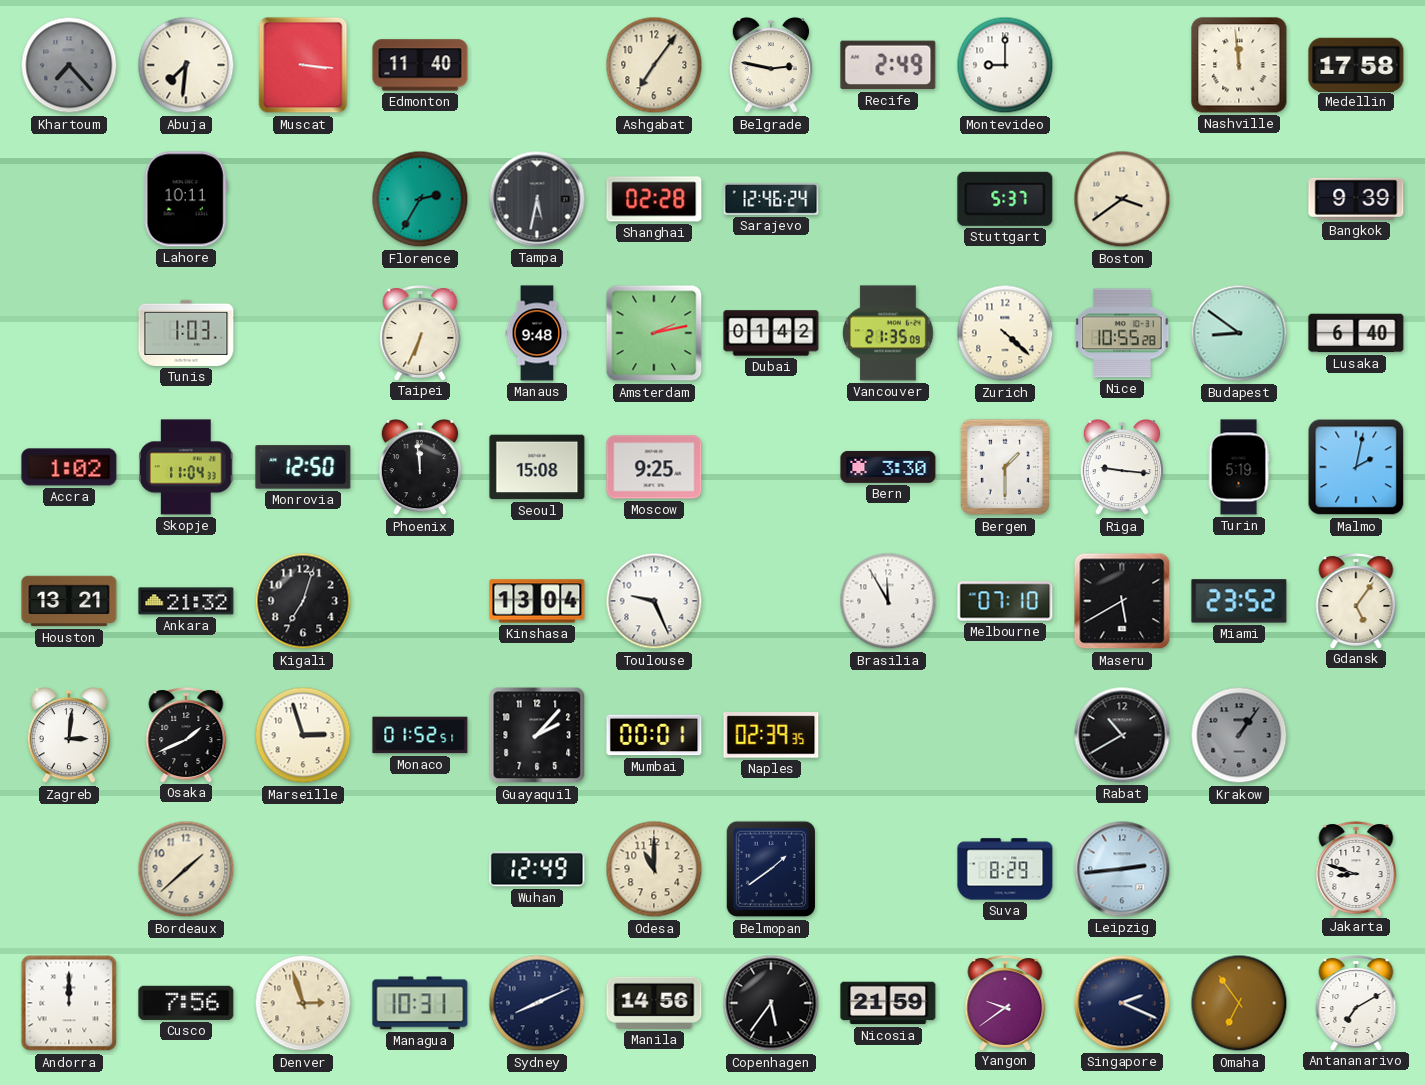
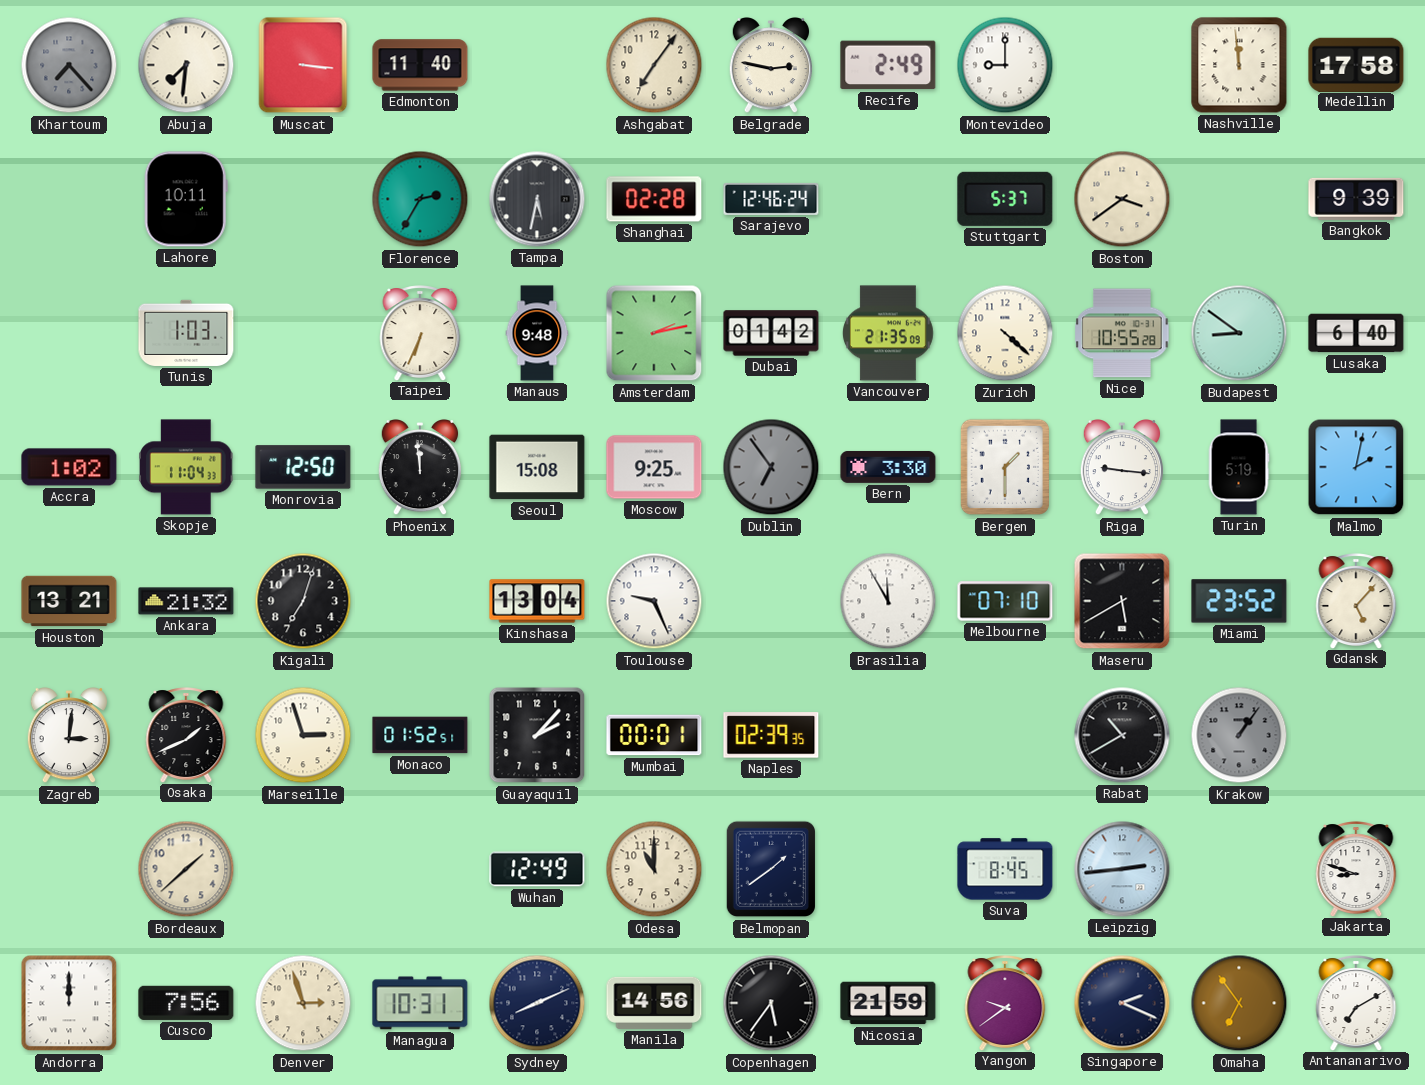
Dublin: none -> 6:54 (771, 467)
Gdansk: 5:06 -> 5:07 (1356, 601)
Suva: 8:29 -> 8:45 (1005, 869)
